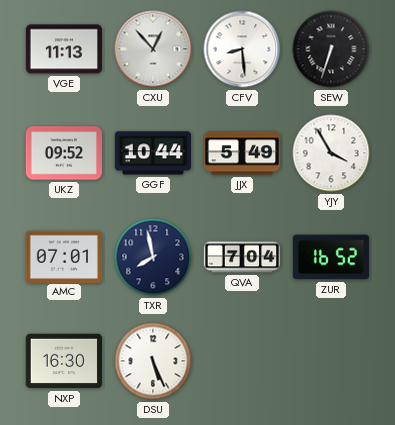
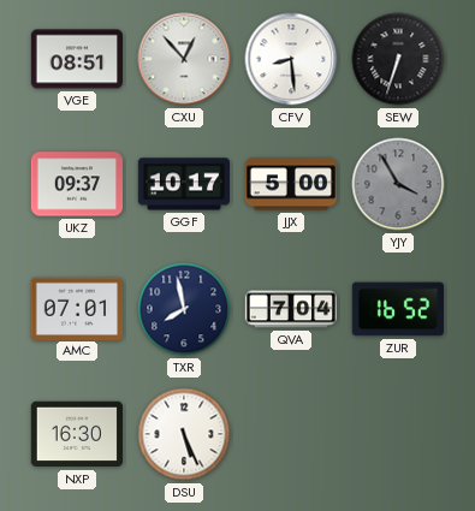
VGE: 11:13 -> 08:51 (76, 59)
UKZ: 09:52 -> 09:37 (76, 184)
GGF: 10:44 -> 10:17 (183, 184)
JJX: 5:49 -> 5:00 (290, 184)
YJY dial: white -> grey (398, 184)
